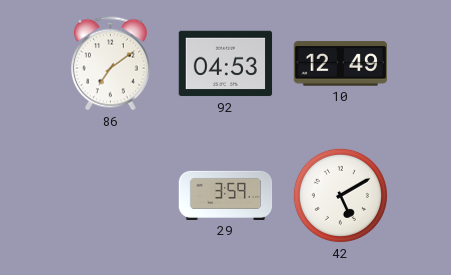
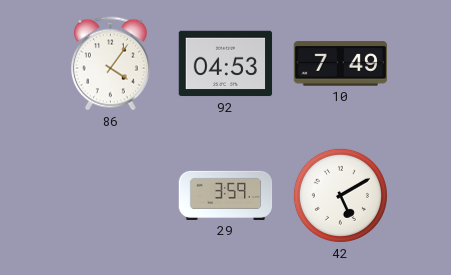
86: 7:09 -> 4:06 (110, 64)
10: 12:49 -> 7:49 (341, 64)
